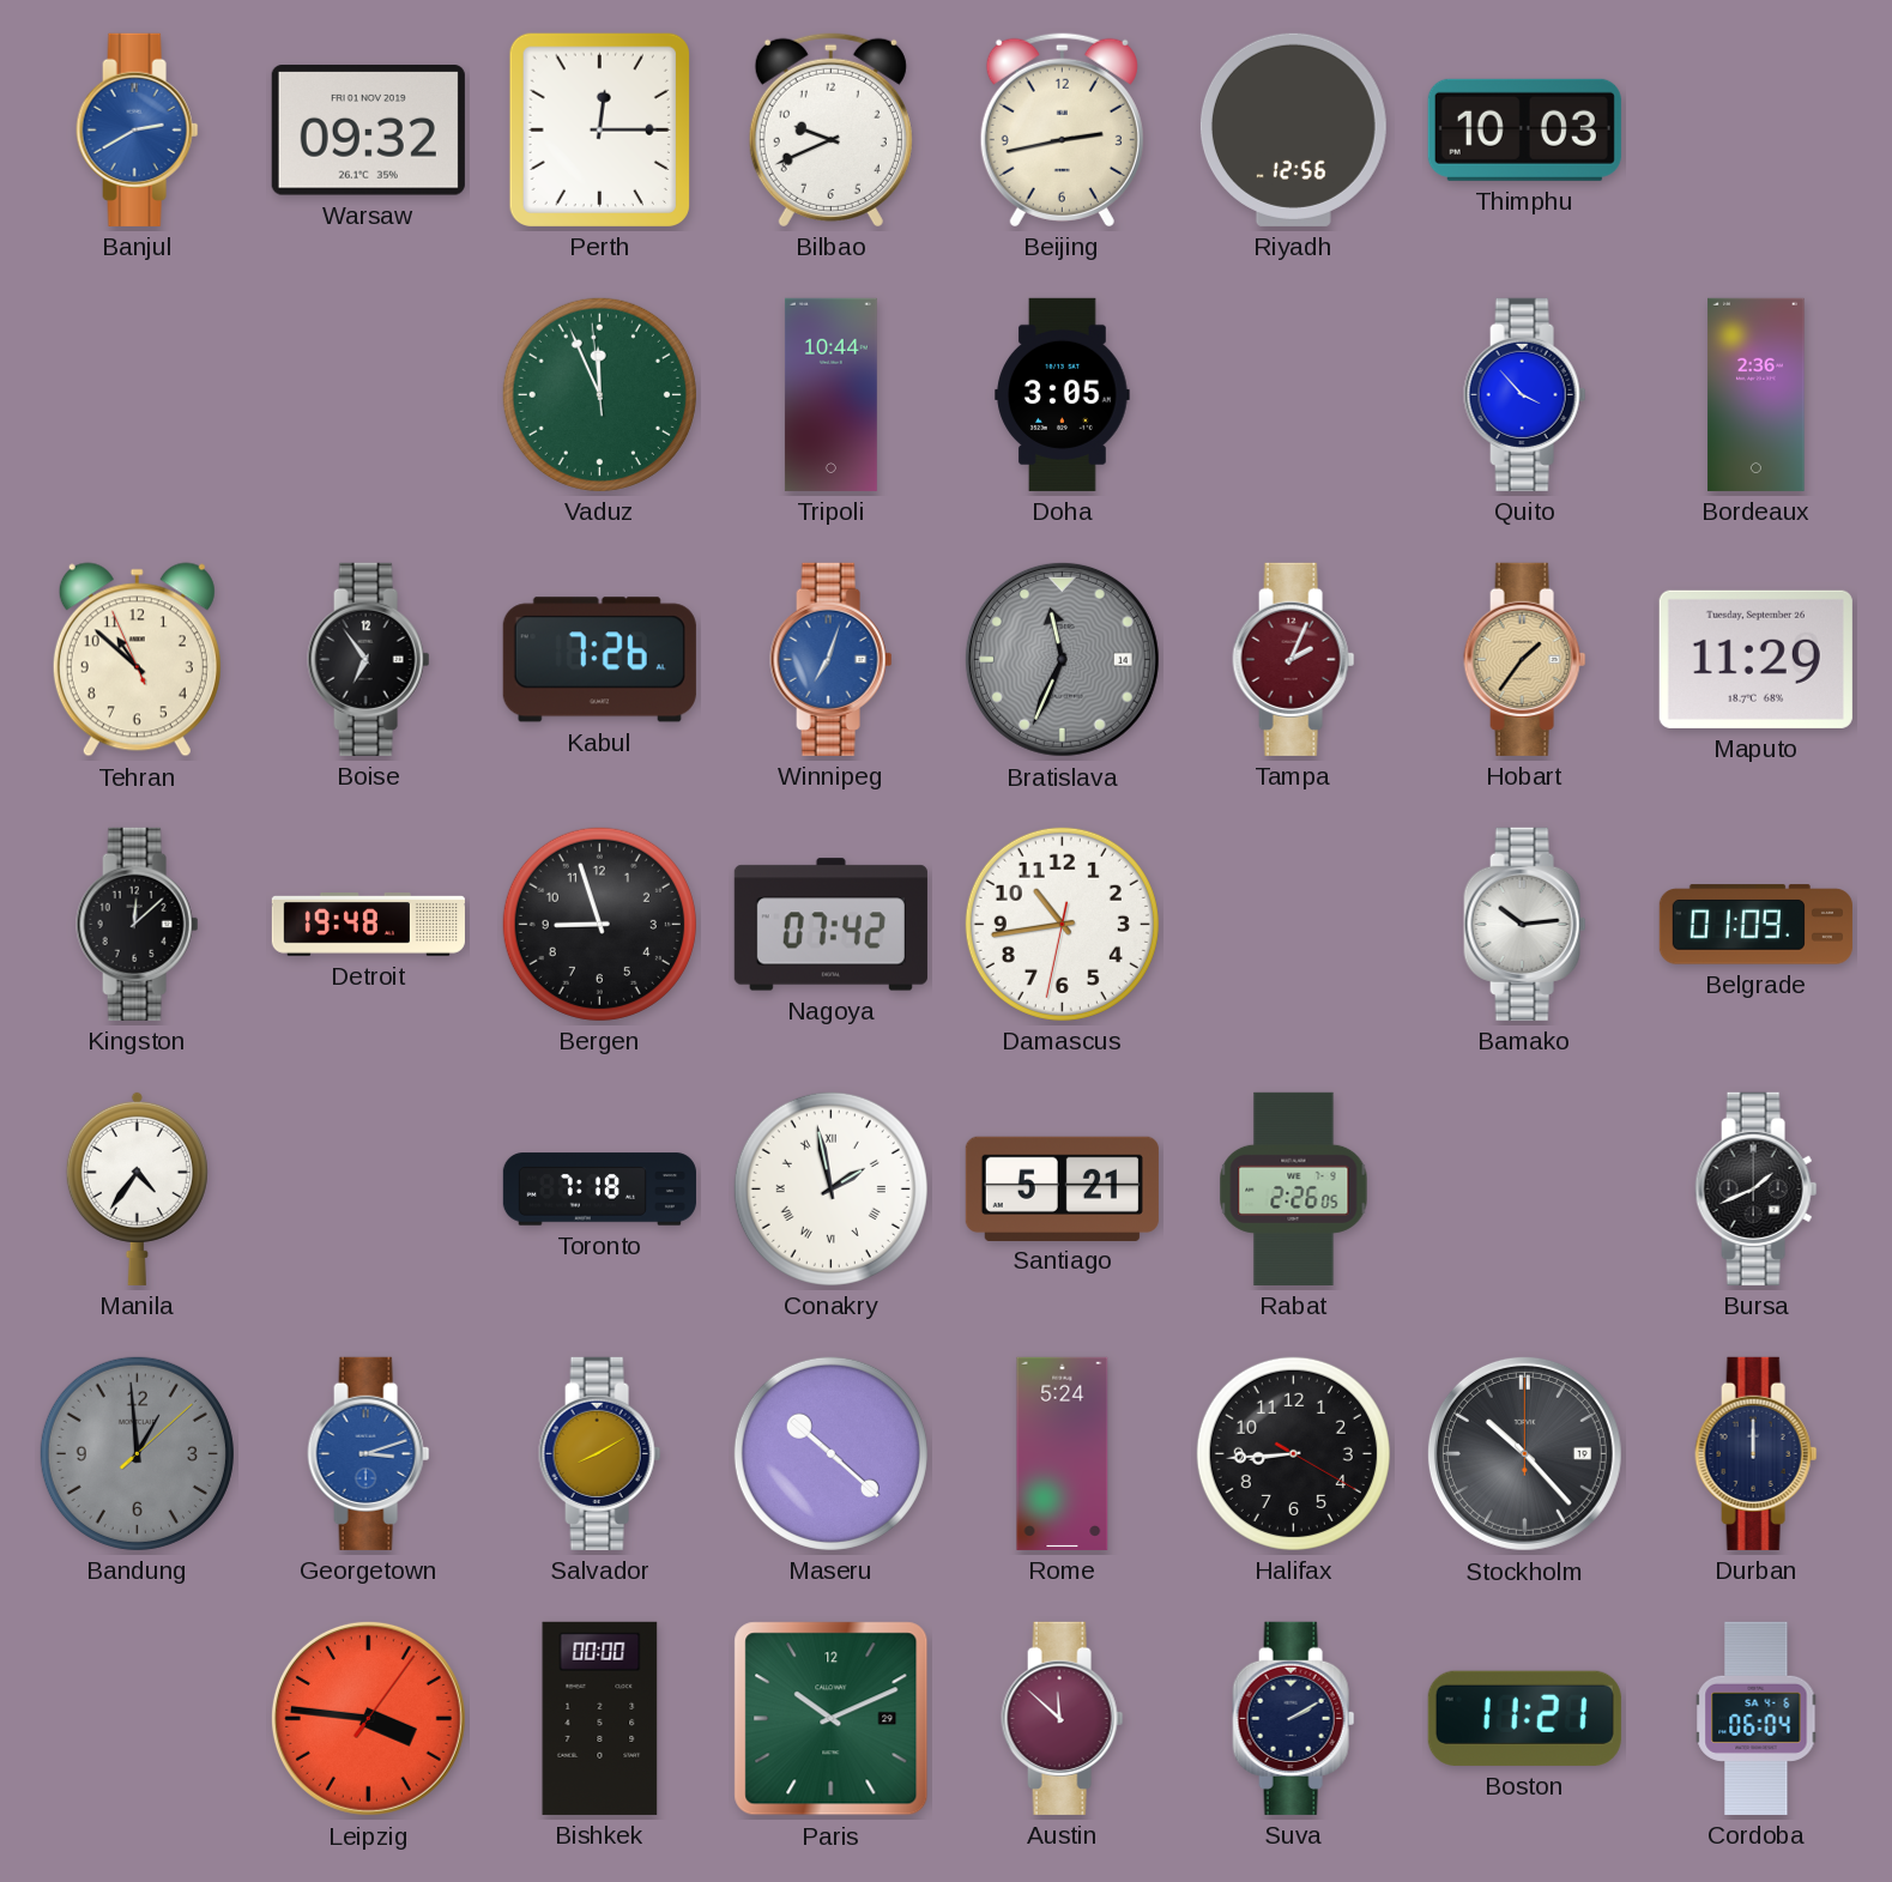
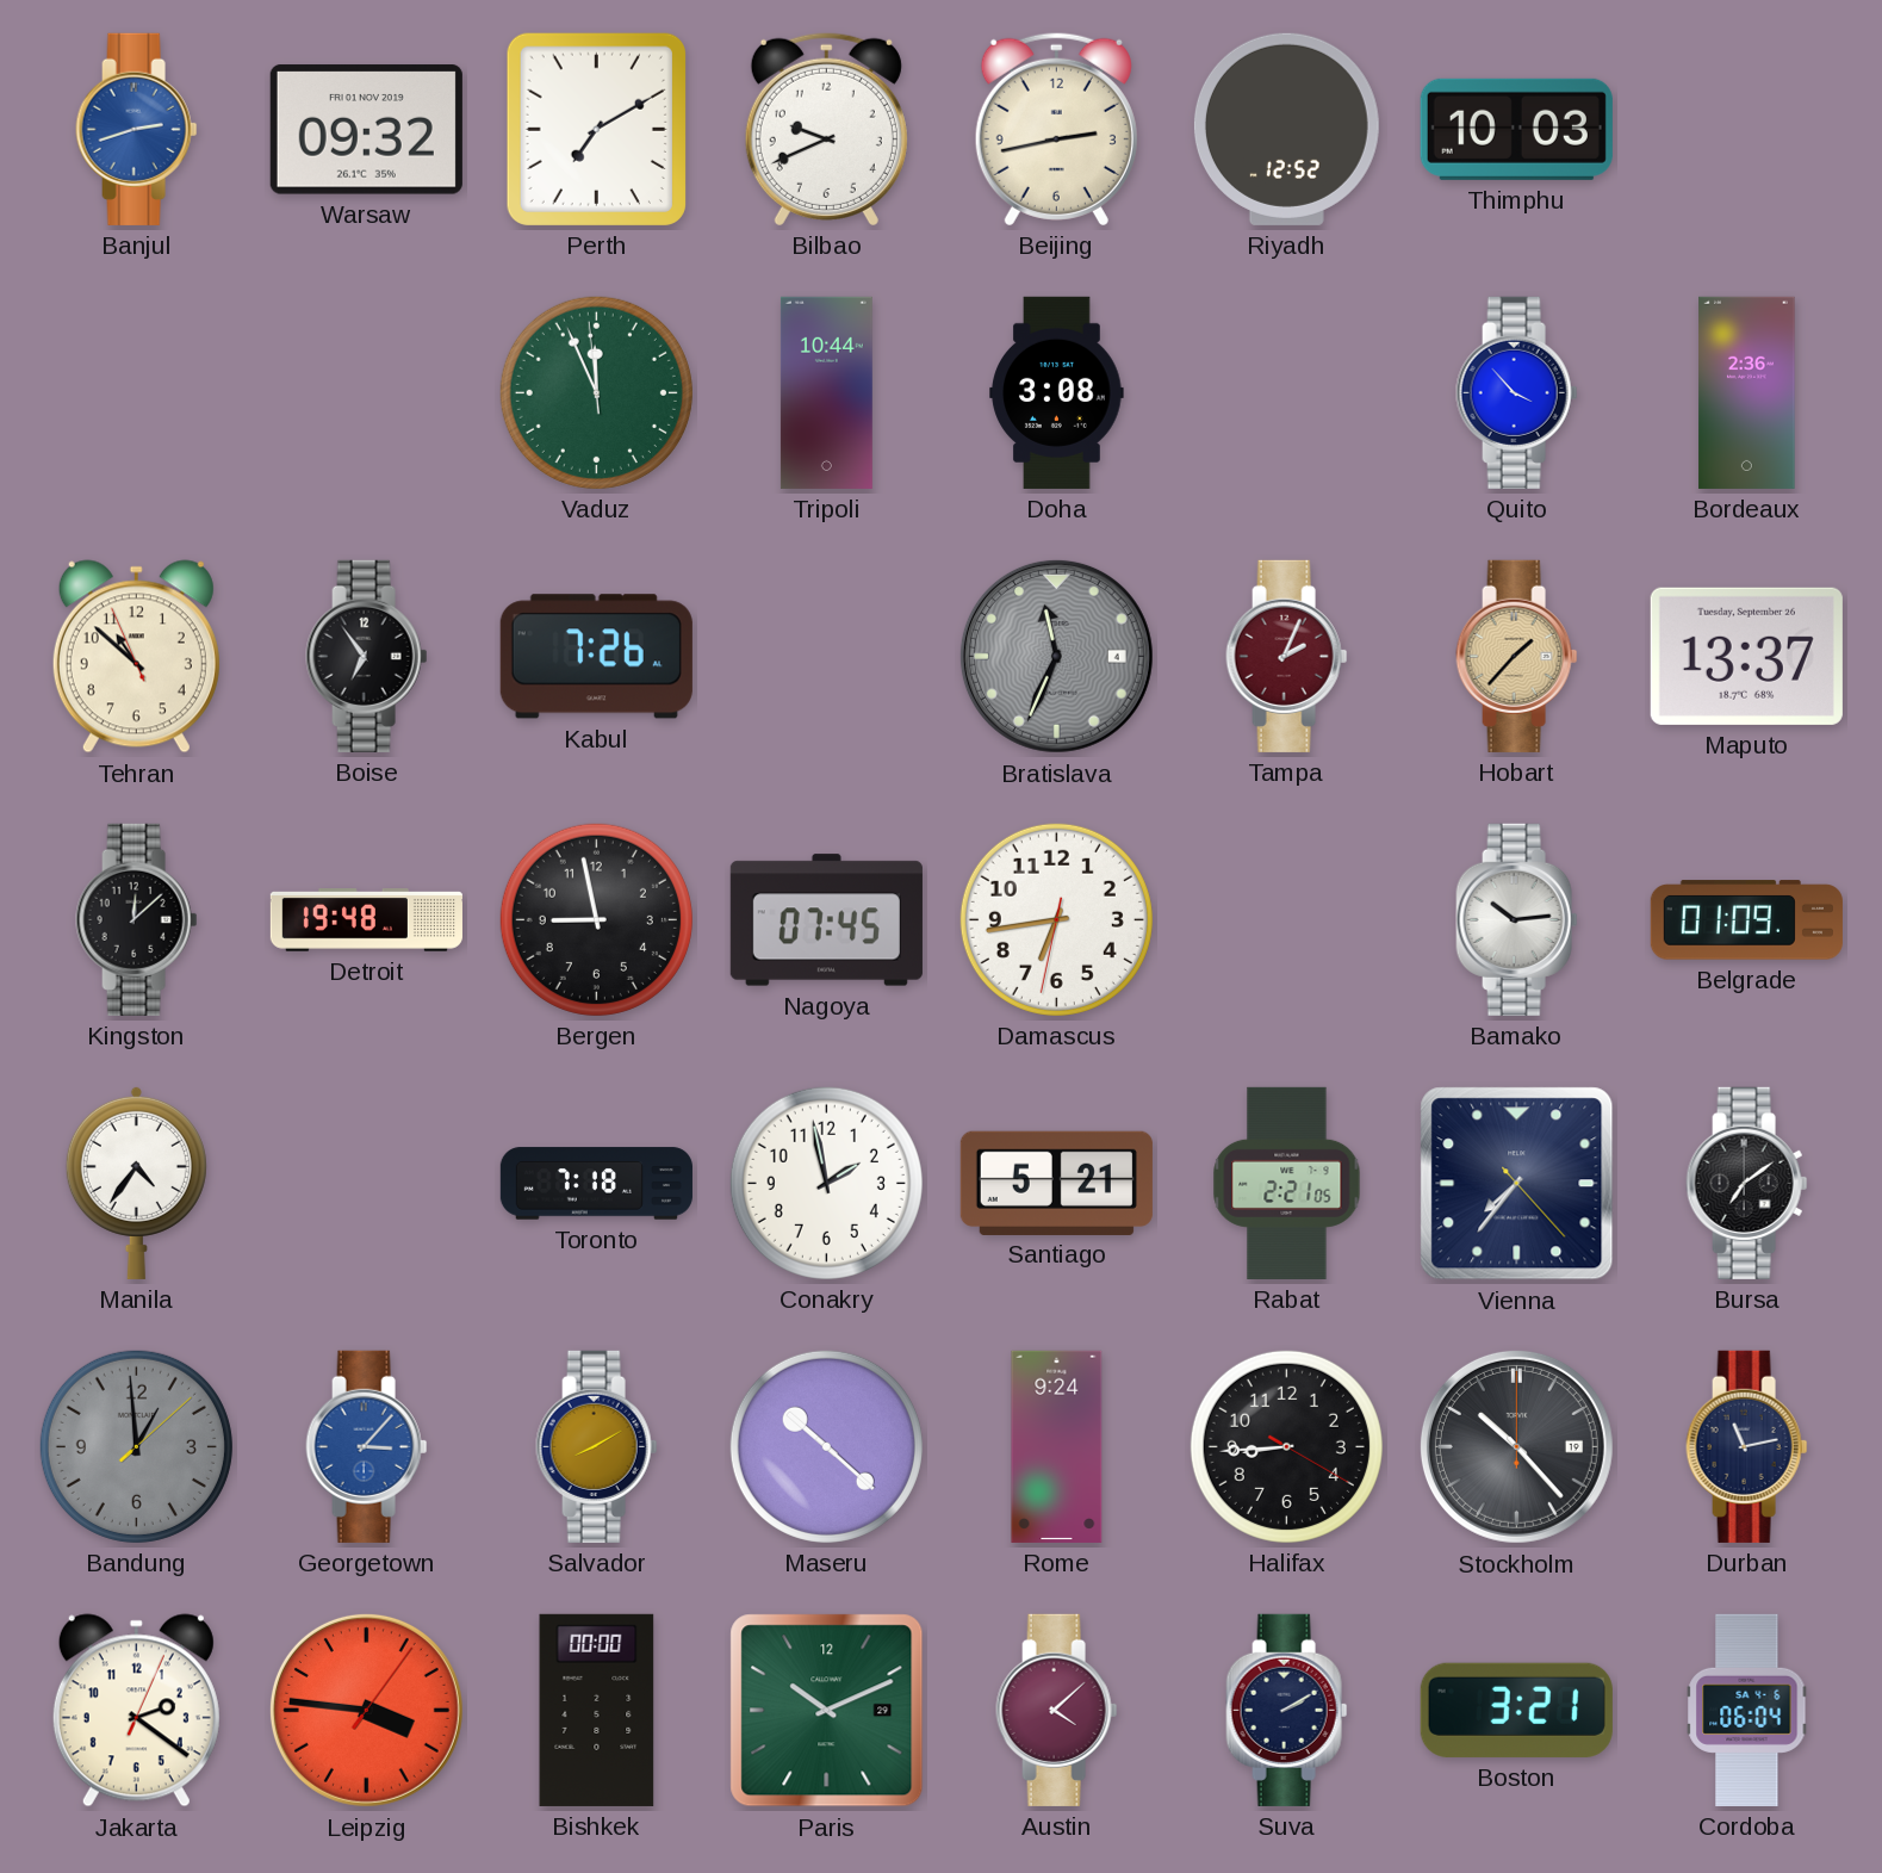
Banjul: 2:40 -> 2:42 (137, 129)
Perth: 12:15 -> 7:10 (596, 129)
Riyadh: 12:56 -> 12:52 (1286, 129)
Doha: 3:05 -> 3:08 (1057, 392)
Winnipeg: 7:03 -> none (832, 659)
Bratislava date: 14 -> 4 (1056, 656)
Hobart: 1:36 -> 1:37 (1517, 656)
Maputo: 11:29 -> 13:37 (1746, 656)
Bergen: 8:57 -> 8:58 (596, 919)
Nagoya: 07:42 -> 07:45 (826, 920)
Damascus: 10:43 -> 6:43 (1056, 919)
Conakry numerals: Roman -> Arabic (826, 1183)
Rabat: 2:26 -> 2:21 (1287, 1183)
Vienna: none -> 7:36 (1517, 1184)
Bursa: 1:41 -> 7:09 (1747, 1183)
Georgetown: 3:12 -> 3:07 (367, 1446)
Rome: 5:24 -> 9:24 (1057, 1446)
Durban: 12:00 -> 11:13 (1747, 1446)
Jakarta: none -> 2:21 (136, 1711)
Austin: 11:52 -> 4:08 (1057, 1710)
Boston: 11:21 -> 3:21 (1516, 1710)
